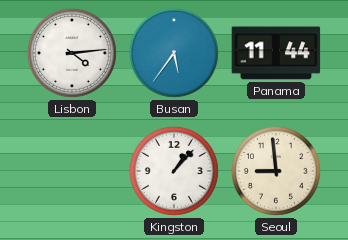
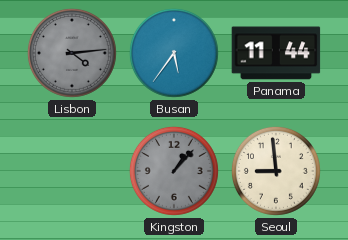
Lisbon dial: white -> grey (72, 53)
Kingston dial: white -> grey (174, 171)
